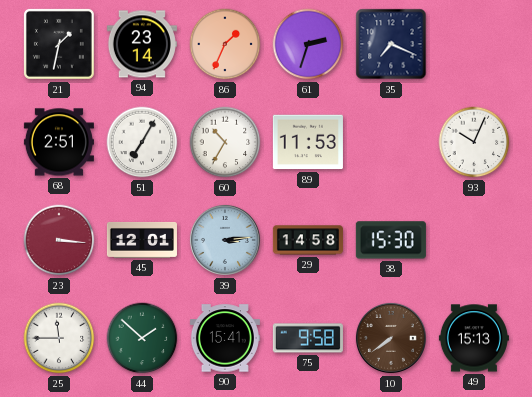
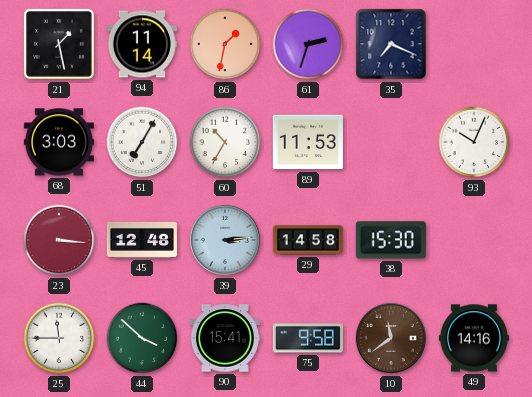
21: 1:32 -> 1:28 (59, 44)
94: 23:14 -> 11:14 (142, 44)
86: 1:34 -> 1:32 (225, 44)
68: 2:51 -> 3:03 (59, 142)
45: 12:01 -> 12:48 (142, 240)
44: 1:52 -> 3:52 (142, 338)
10: 7:39 -> 11:39 (391, 338)
49: 15:13 -> 14:16 (474, 338)
